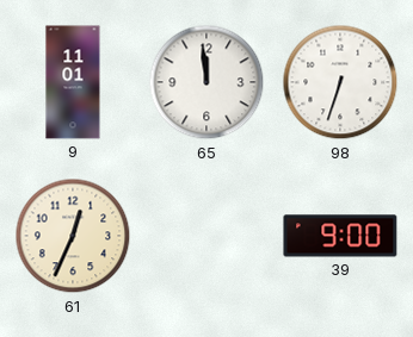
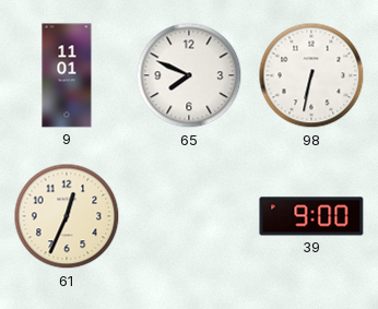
65: 11:59 -> 7:49 (189, 75)
98: 6:33 -> 6:32 (311, 75)
